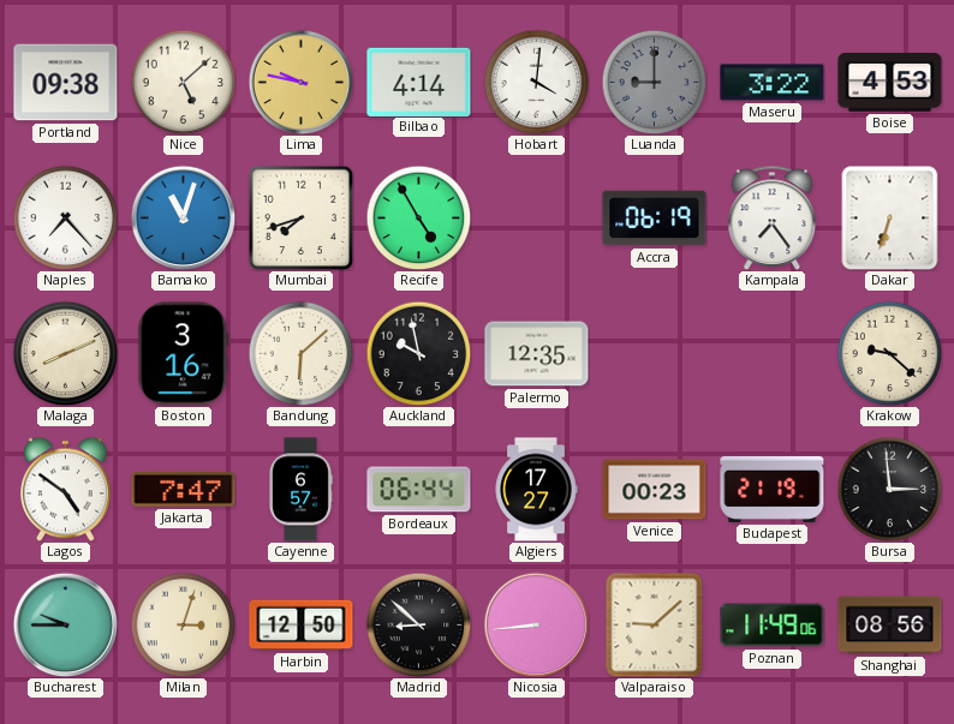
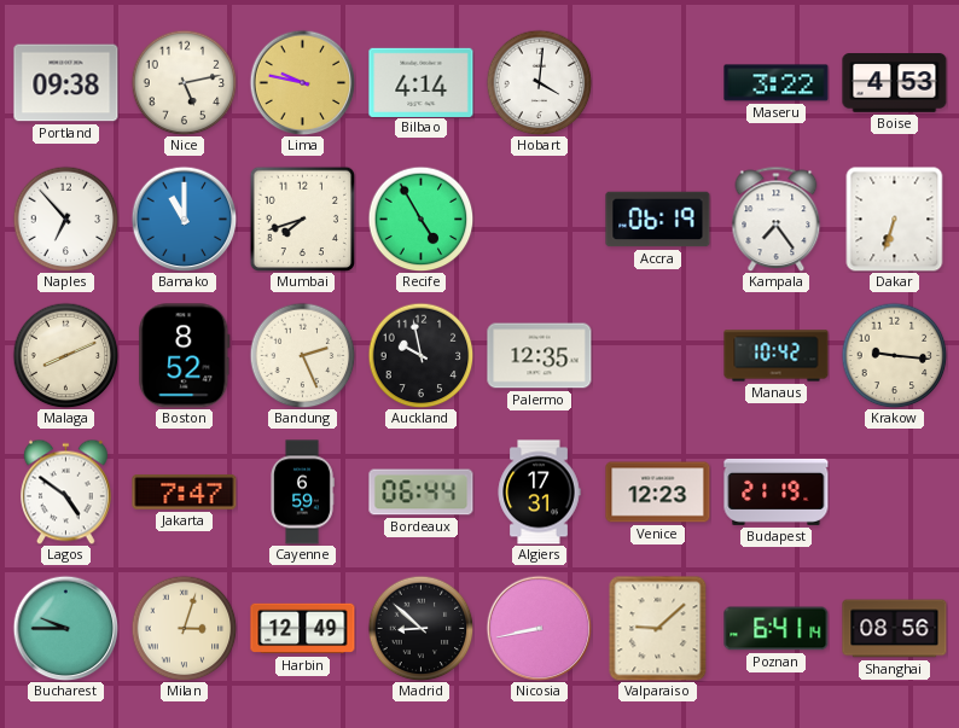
Nice: 5:08 -> 5:13 (184, 82)
Luanda: 9:00 -> none (654, 82)
Naples: 7:23 -> 6:53 (65, 219)
Bamako: 11:03 -> 11:00 (184, 219)
Boston: 3:16 -> 8:52 (185, 356)
Bandung: 6:08 -> 2:26 (302, 355)
Manaus: none -> 10:42 (777, 356)
Krakow: 9:22 -> 9:16 (894, 355)
Cayenne: 6:57 -> 6:59 (302, 493)
Algiers: 17:27 -> 17:31 (539, 493)
Venice: 00:23 -> 12:23 (658, 493)
Bursa: 2:59 -> none (889, 489)
Harbin: 12:50 -> 12:49 (303, 629)
Nicosia: 8:44 -> 8:43 (539, 628)
Poznan: 11:49 -> 6:41 (777, 629)
